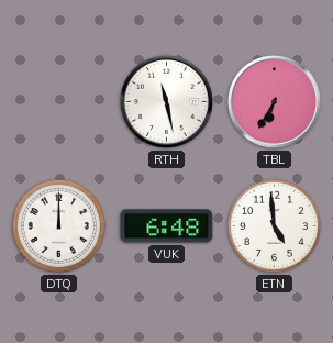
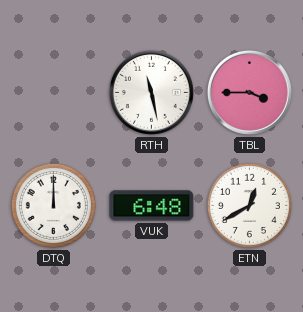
TBL: 6:35 -> 3:45 (249, 92)
ETN: 4:59 -> 12:40 (249, 205)
